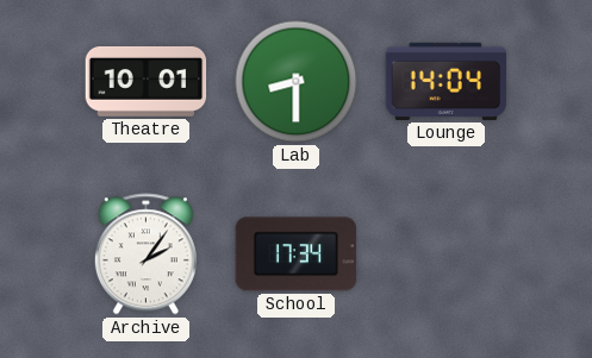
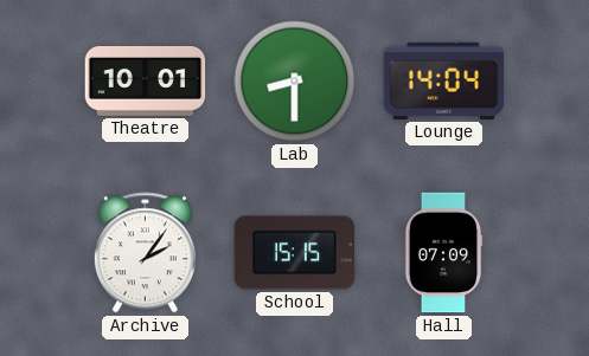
School: 17:34 -> 15:15 (295, 253)
Hall: none -> 07:09 (443, 253)
